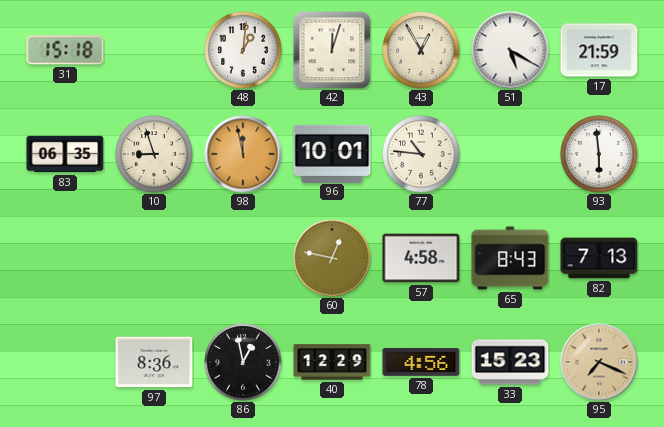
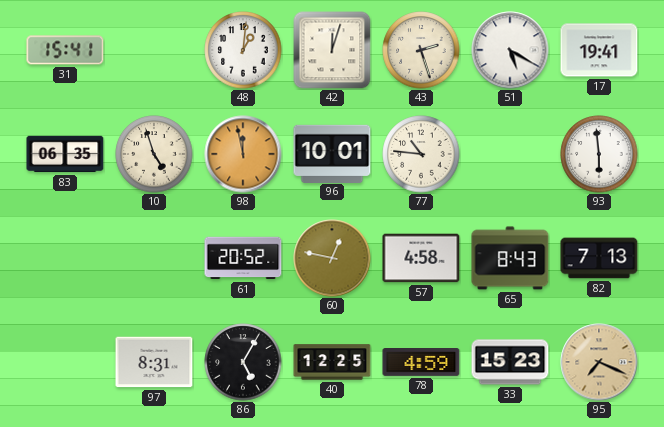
31: 15:18 -> 15:41 (65, 50)
43: 12:55 -> 2:27 (421, 50)
17: 21:59 -> 19:41 (599, 50)
10: 8:57 -> 4:57 (154, 154)
61: none -> 20:52 (243, 258)
97: 8:36 -> 8:31 (154, 362)
86: 12:58 -> 5:05 (243, 362)
40: 12:29 -> 12:25 (332, 362)
78: 4:56 -> 4:59 (421, 363)
